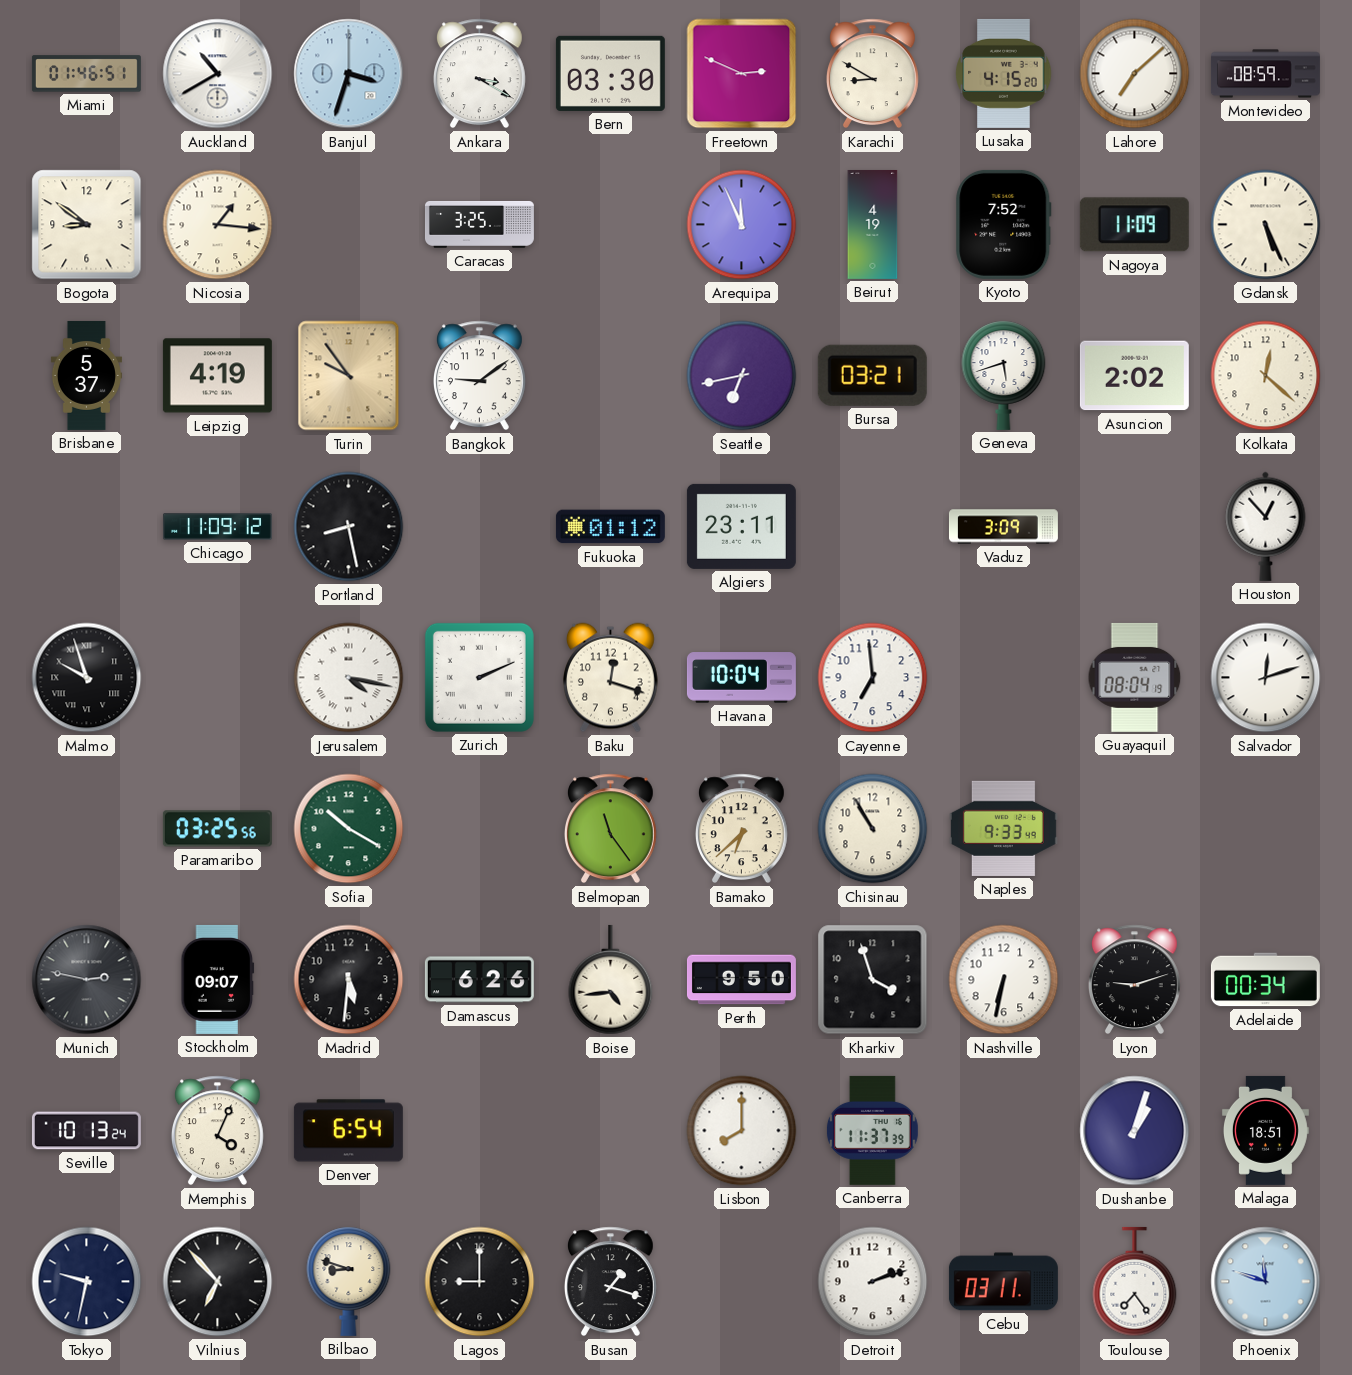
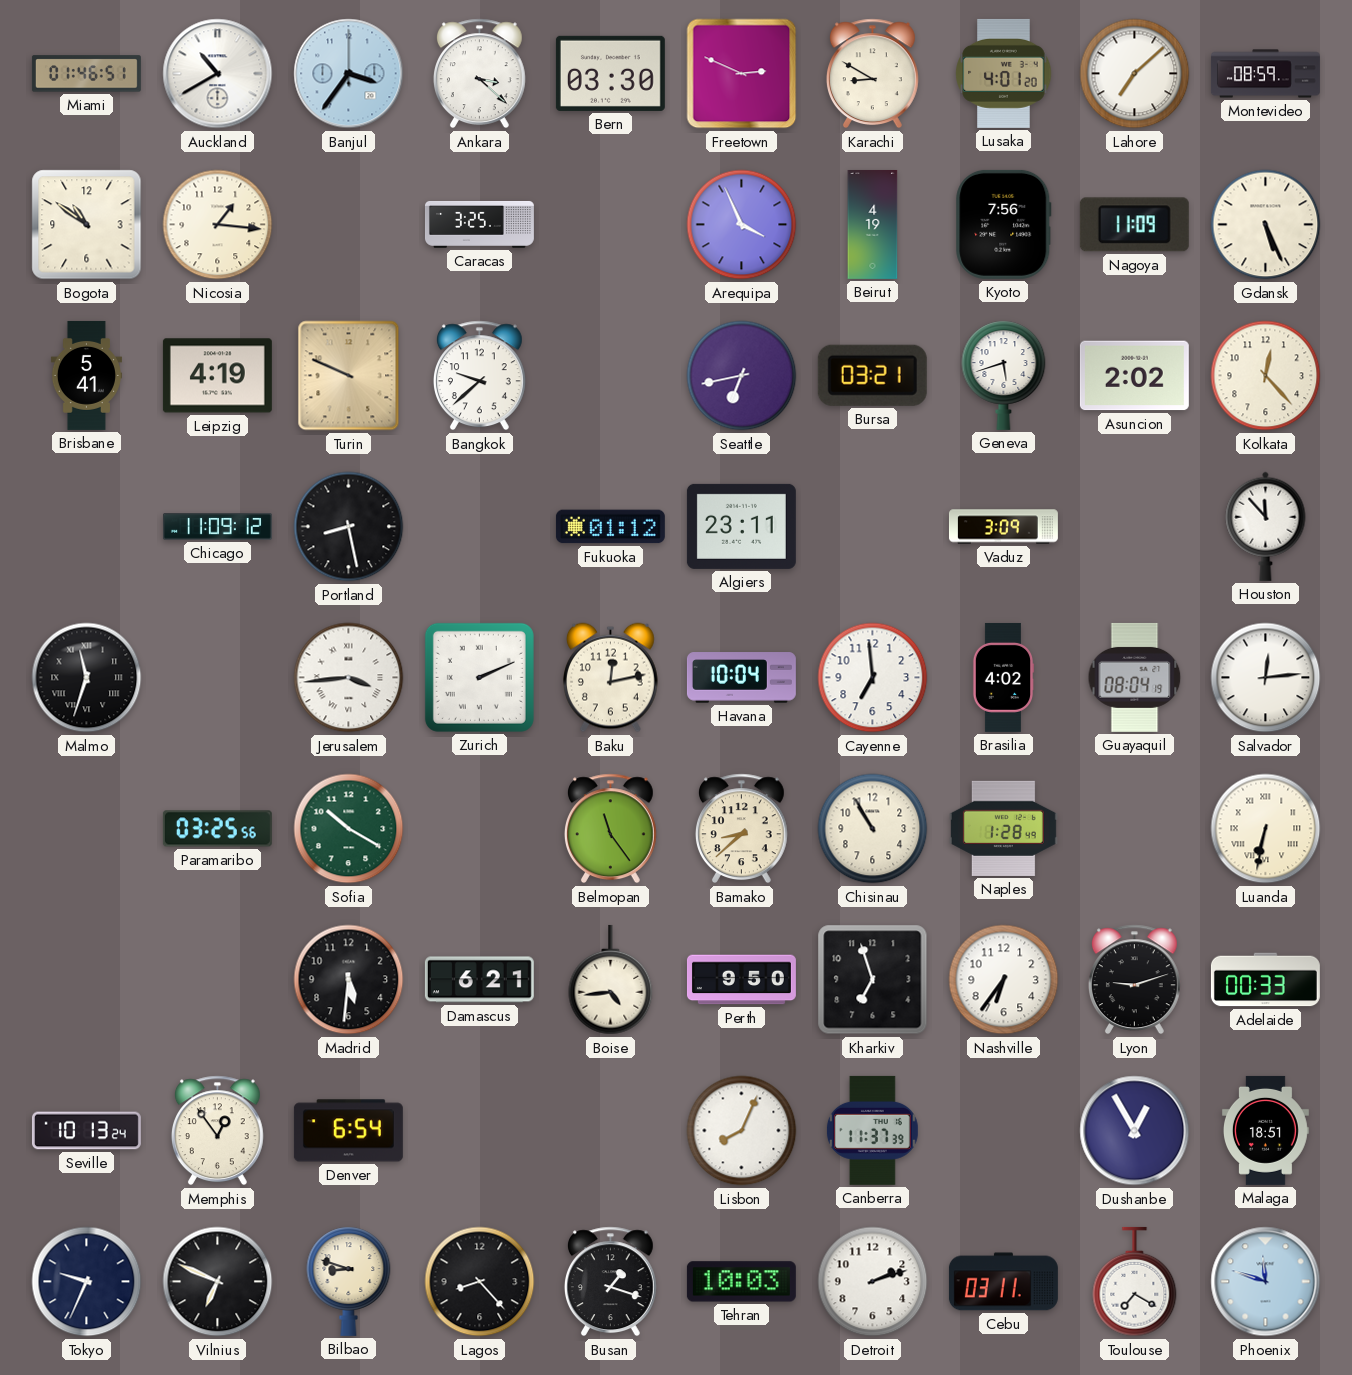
Banjul: 3:33 -> 3:36 (349, 74)
Ankara: 3:20 -> 3:22 (479, 74)
Lusaka: 4:15 -> 4:01 (1004, 73)
Bogota: 8:51 -> 10:51 (87, 225)
Arequipa: 11:56 -> 3:56 (742, 225)
Kyoto: 7:52 -> 7:56 (1004, 224)
Brisbane: 5:37 -> 5:41 (86, 375)
Turin: 9:54 -> 9:49 (349, 376)
Bangkok: 9:09 -> 9:38 (479, 376)
Kolkata: 12:22 -> 12:23 (1266, 376)
Houston: 12:53 -> 11:53 (1266, 526)
Malmo: 9:57 -> 11:33 (87, 678)
Jerusalem: 4:17 -> 3:44 (349, 678)
Baku: 12:18 -> 12:13 (611, 678)
Brasilia: none -> 4:02 (1003, 677)
Salvador: 12:12 -> 12:14 (1266, 678)
Bamako: 6:38 -> 8:38 (741, 829)
Naples: 9:33 -> 1:28 (1003, 828)
Luanda: none -> 6:32 (1266, 829)
Munich: 2:47 -> none (87, 980)
Stockholm: 09:07 -> none (218, 979)
Damascus: 6:26 -> 6:21 (479, 980)
Kharkiv: 3:57 -> 6:57 (873, 980)
Nashville: 6:32 -> 6:36 (1004, 980)
Adelaide: 00:34 -> 00:33 (1265, 980)
Memphis: 4:04 -> 12:54 (217, 1131)
Lisbon: 8:00 -> 8:04 (742, 1131)
Dushanbe: 1:03 -> 12:55 (1135, 1131)
Tokyo: 9:32 -> 9:34 (87, 1282)
Vilnius: 6:53 -> 6:49 (218, 1282)
Lagos: 9:00 -> 8:23 (480, 1282)
Tehran: none -> 10:03 (741, 1282)
Toulouse: 7:24 -> 7:20 (1135, 1282)
